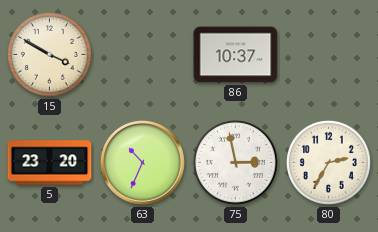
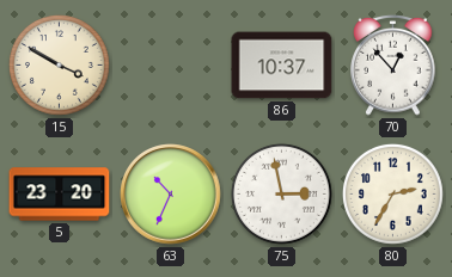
70: none -> 12:53 (393, 66)
